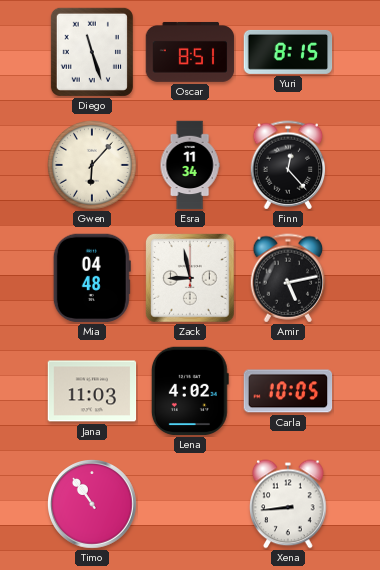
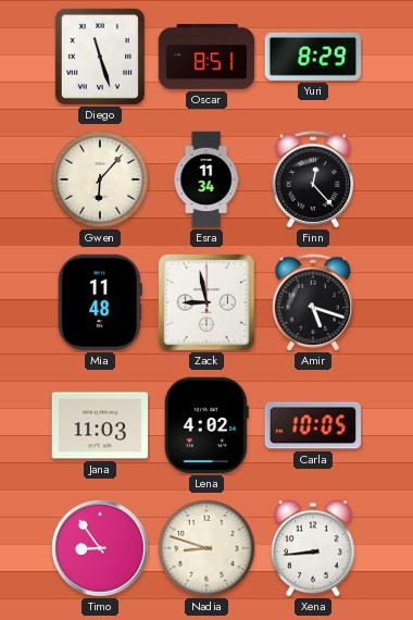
Yuri: 8:15 -> 8:29 (313, 57)
Mia: 04:48 -> 11:48 (100, 302)
Amir: 5:13 -> 5:18 (313, 302)
Timo: 10:54 -> 8:54 (100, 549)
Nadia: none -> 8:48 (208, 549)
